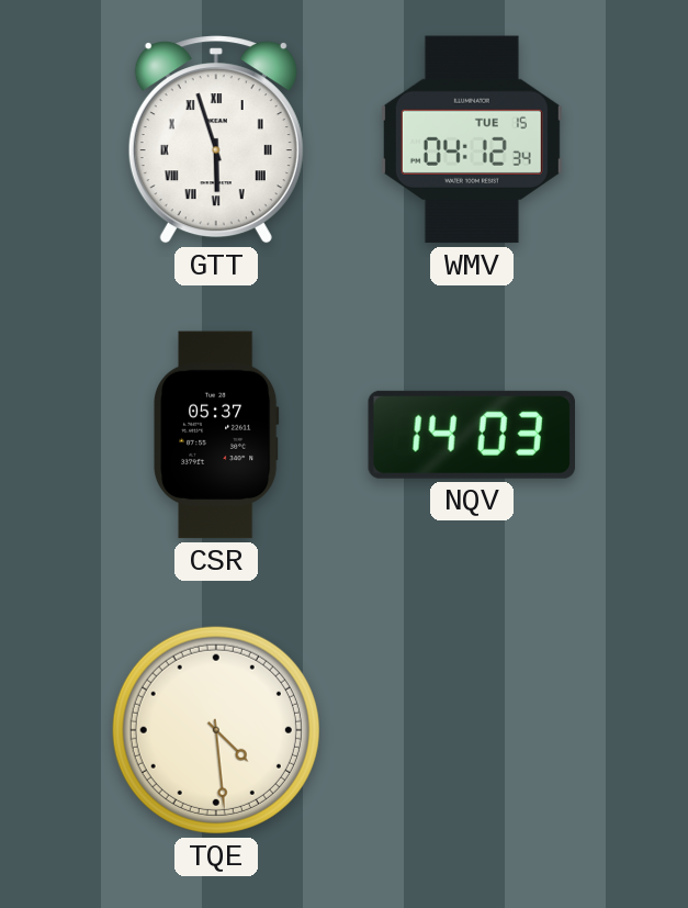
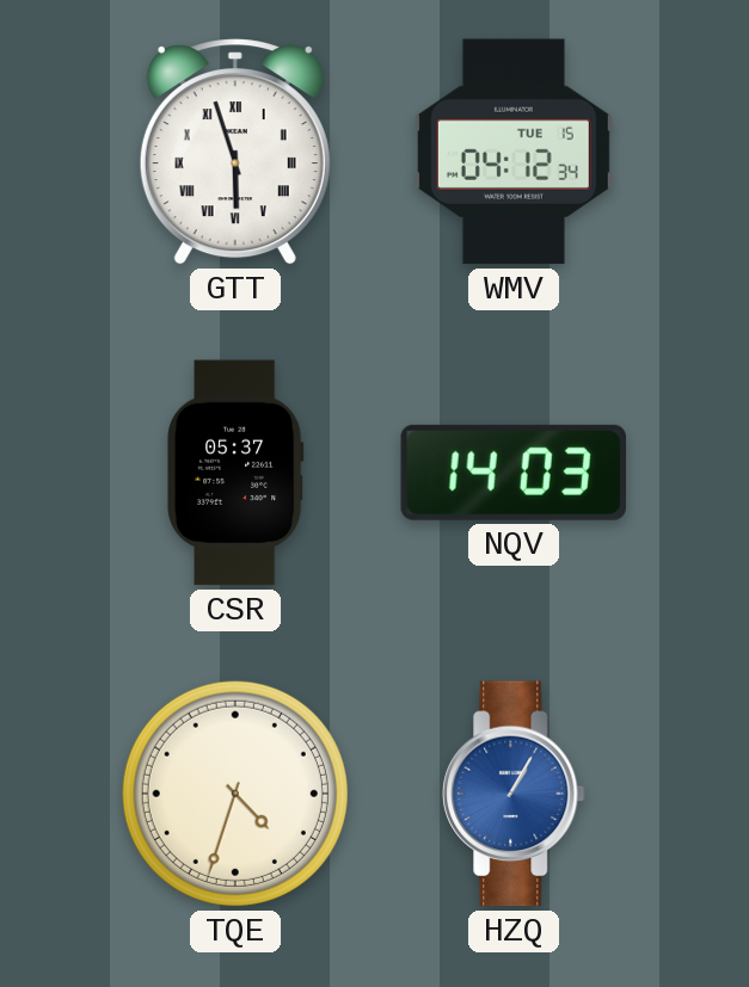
TQE: 4:29 -> 4:33 (235, 794)
HZQ: none -> 1:05 (514, 794)
